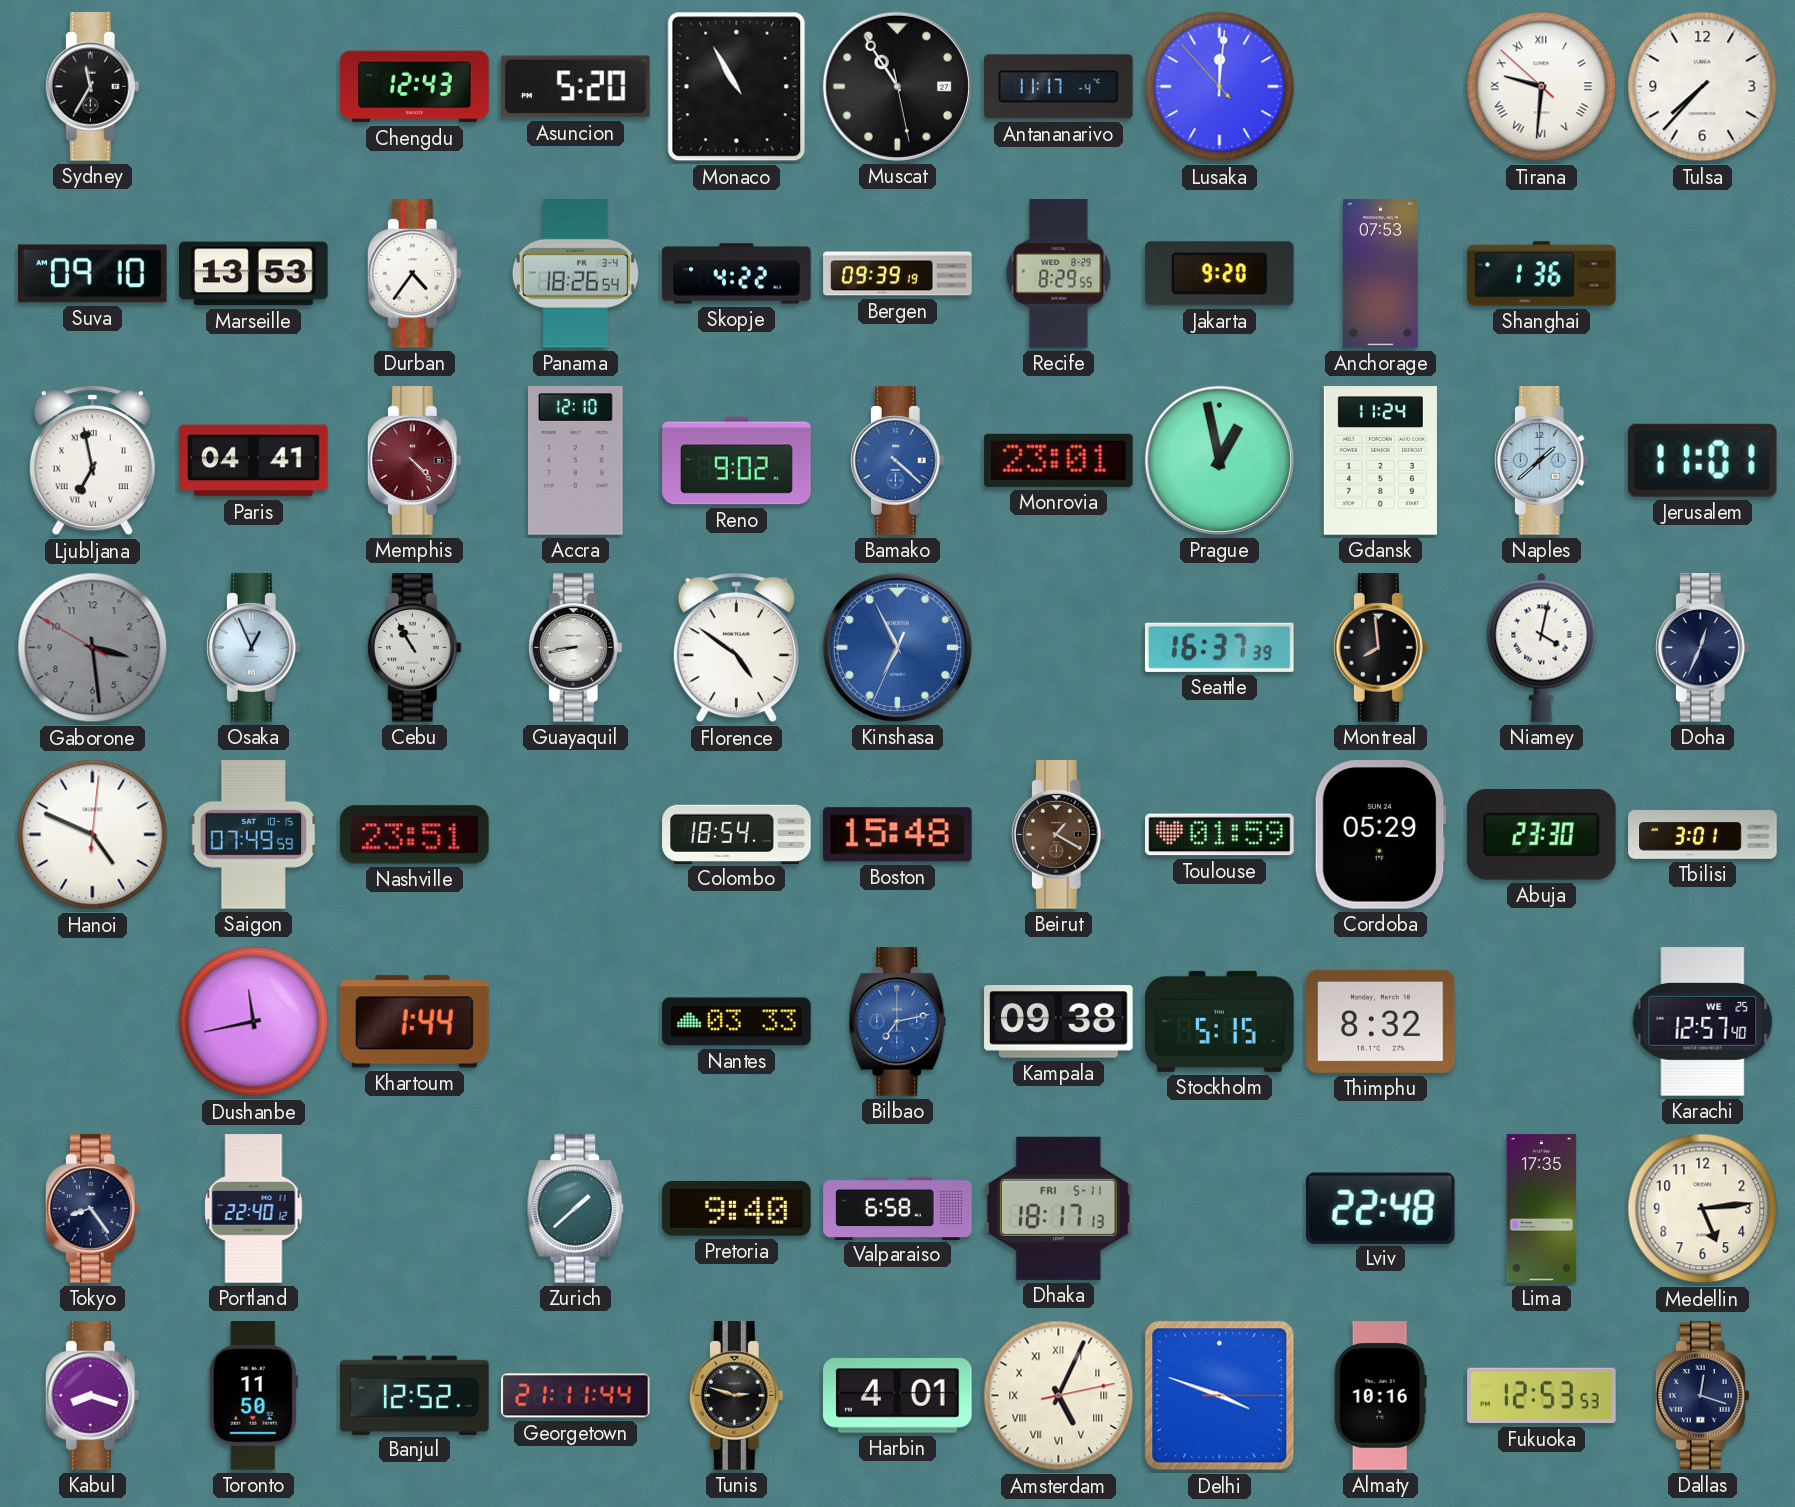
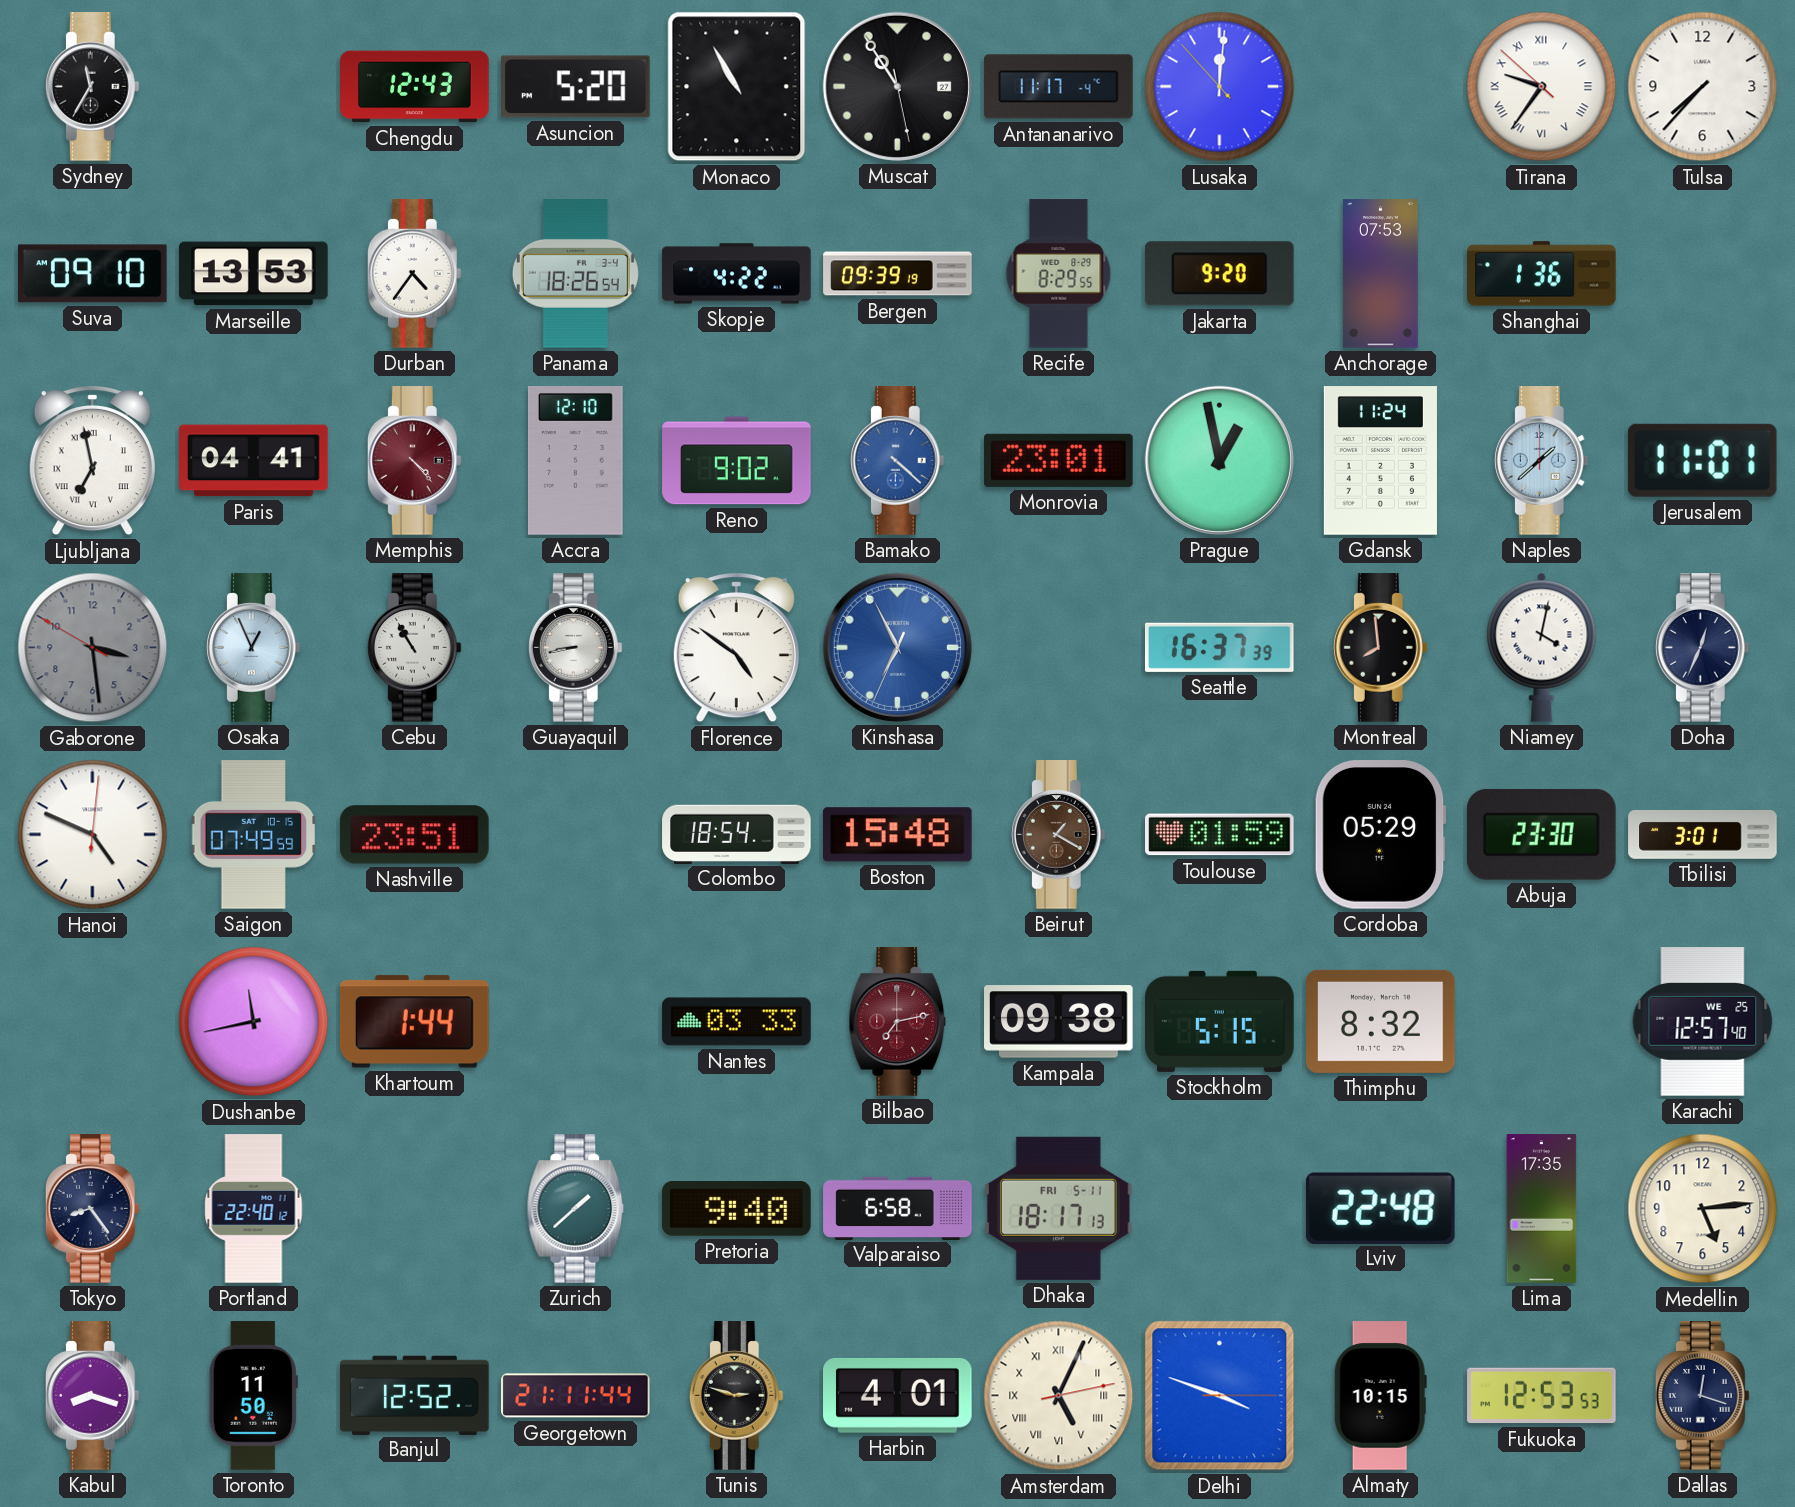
Tirana: 9:30 -> 9:35 (1542, 87)
Bilbao dial: blue -> burgundy (898, 1022)
Almaty: 10:16 -> 10:15 (1380, 1396)
